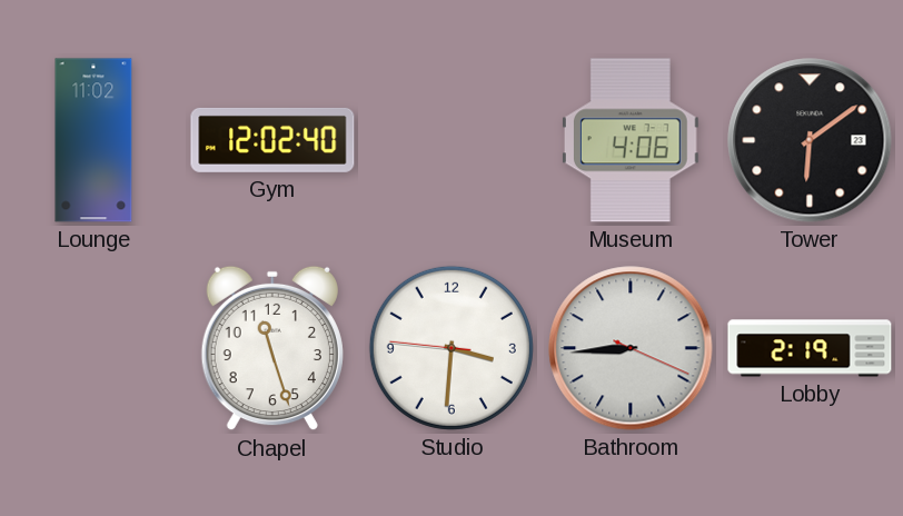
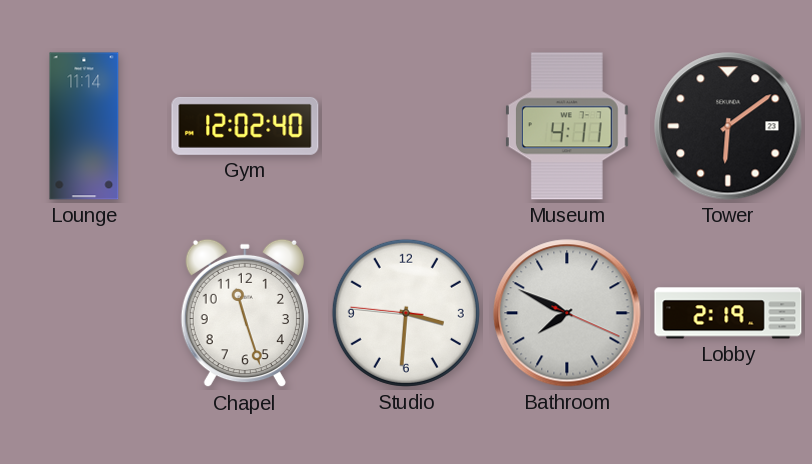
Lounge: 11:02 -> 11:14 (84, 126)
Museum: 4:06 -> 4:11 (567, 126)
Bathroom: 8:44 -> 7:49 (567, 313)
